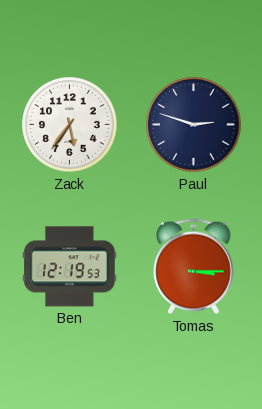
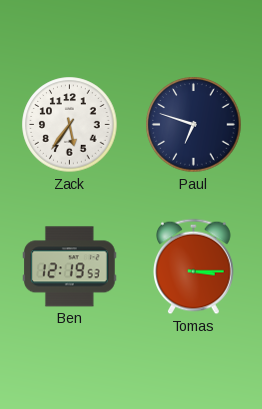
Paul: 2:48 -> 6:48 (194, 125)
